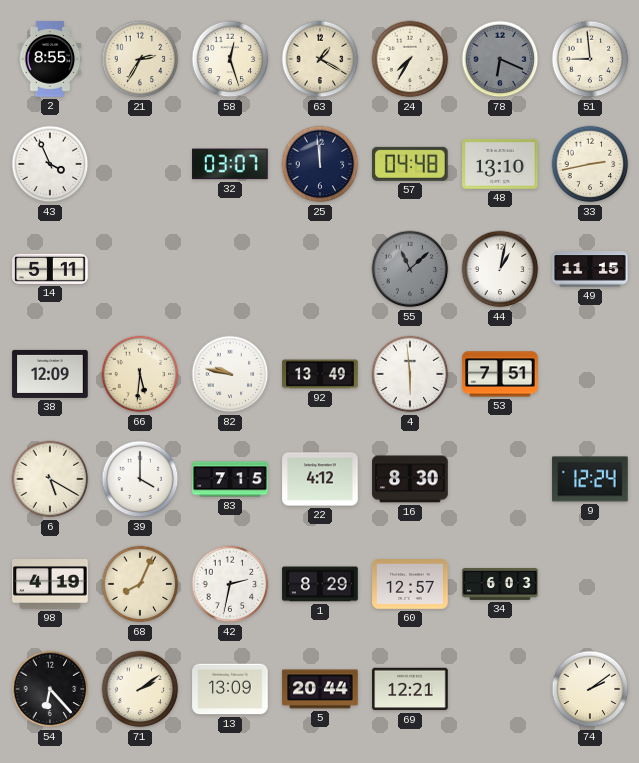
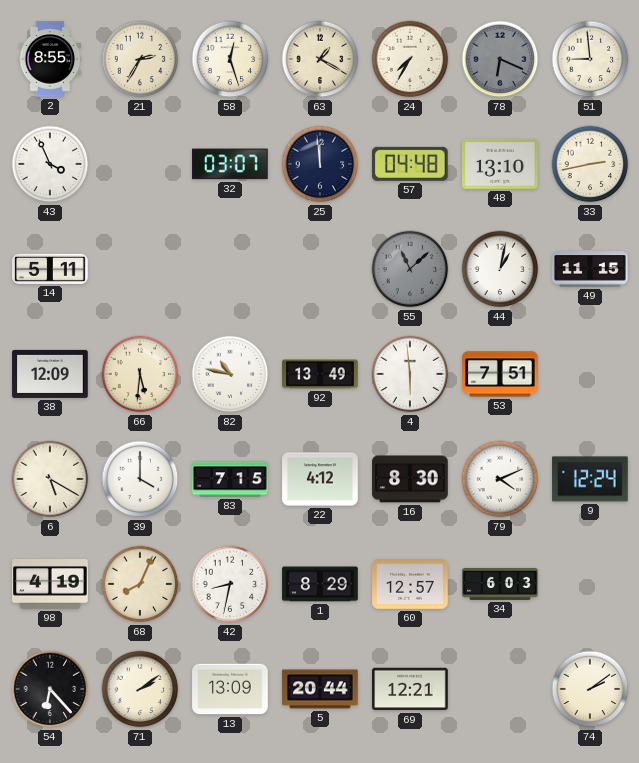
82: 9:47 -> 10:47 (230, 374)
79: none -> 4:11 (500, 479)
42: 2:32 -> 8:32 (230, 584)
